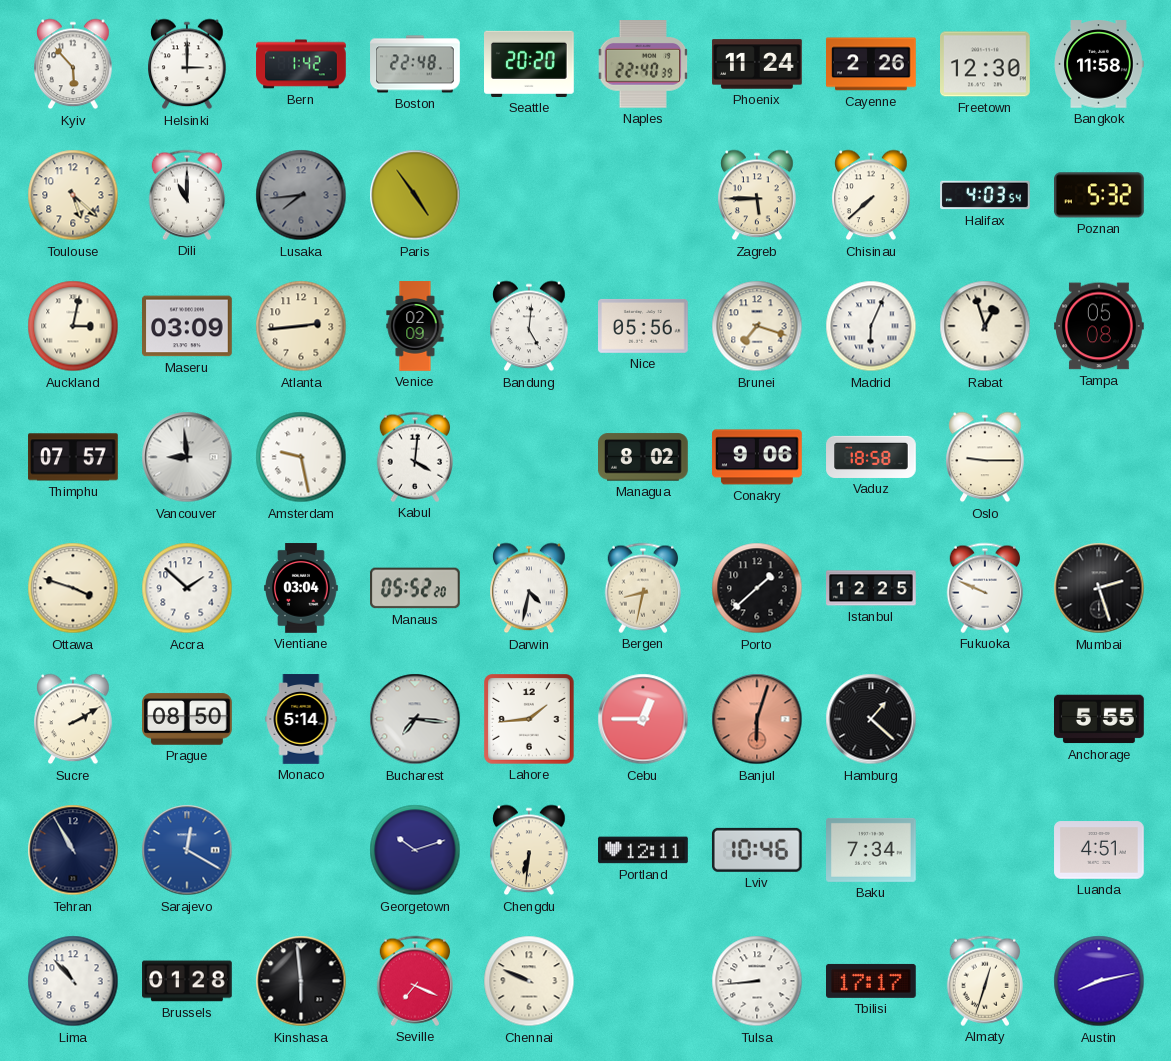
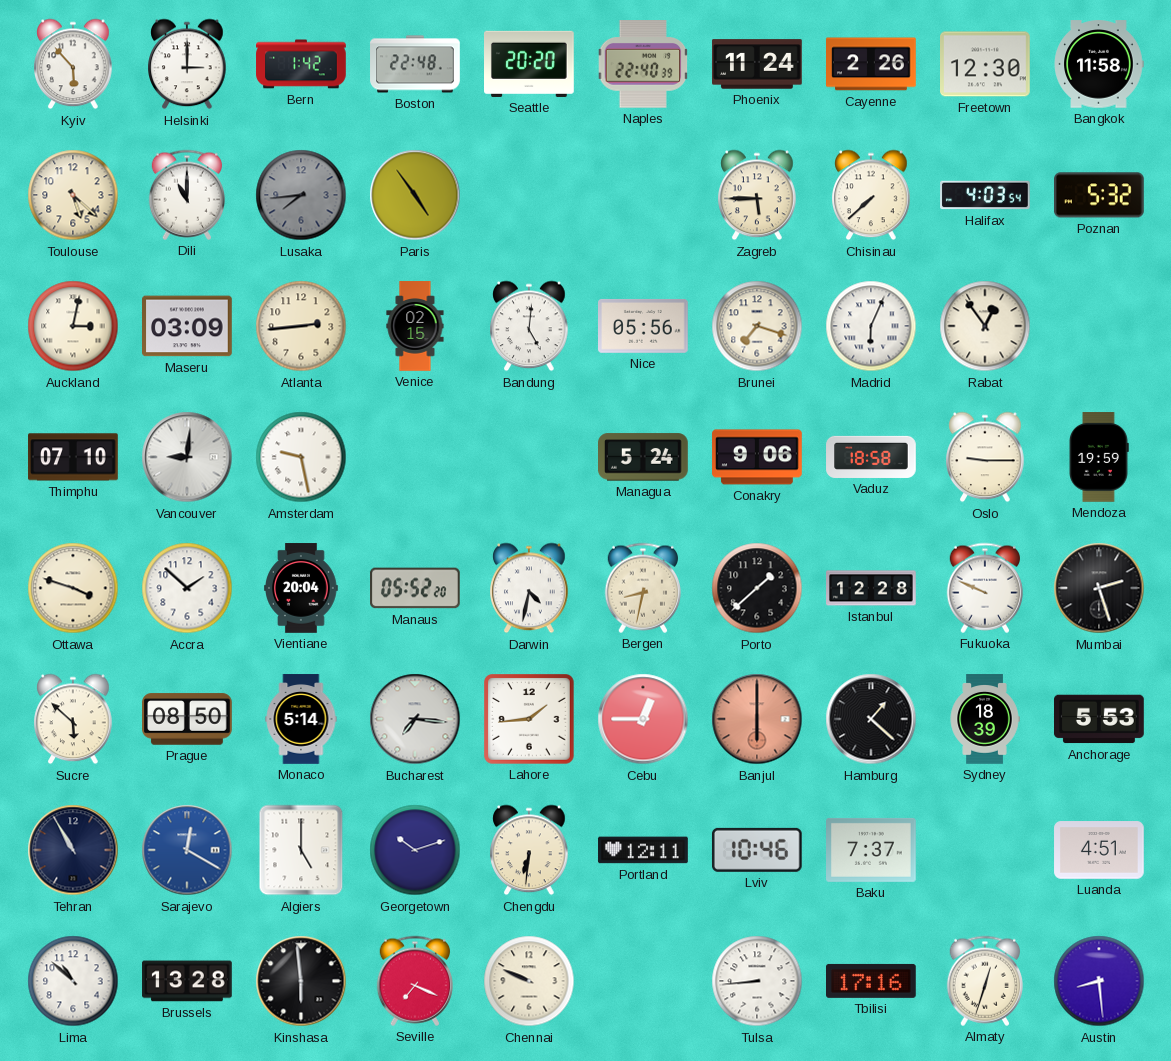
Venice: 02:09 -> 02:15 (415, 326)
Rabat: 12:57 -> 12:54 (985, 326)
Tampa: 05:08 -> none (1099, 326)
Thimphu: 07:57 -> 07:10 (73, 457)
Vancouver: 8:59 -> 9:01 (187, 457)
Kabul: 4:01 -> none (414, 457)
Managua: 8:02 -> 5:24 (644, 457)
Mendoza: none -> 19:59 (1099, 457)
Vientiane: 03:04 -> 20:04 (302, 588)
Istanbul: 12:25 -> 12:28 (871, 588)
Sucre: 2:10 -> 5:52 (73, 719)
Banjul: 6:03 -> 6:00 (757, 719)
Sydney: none -> 18:39 (985, 719)
Anchorage: 5:55 -> 5:53 (1100, 719)
Algiers: none -> 5:00 (301, 850)
Baku: 7:34 -> 7:37 (872, 850)
Lima: 10:53 -> 10:52 (73, 981)
Brussels: 01:28 -> 13:28 (187, 981)
Tbilisi: 17:17 -> 17:16 (872, 981)
Austin: 8:13 -> 8:29 (1099, 981)
